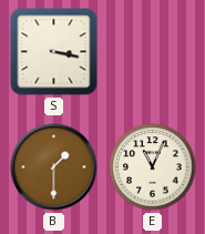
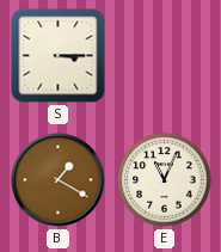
S: 3:17 -> 3:15 (59, 56)
B: 1:30 -> 1:20 (59, 180)
